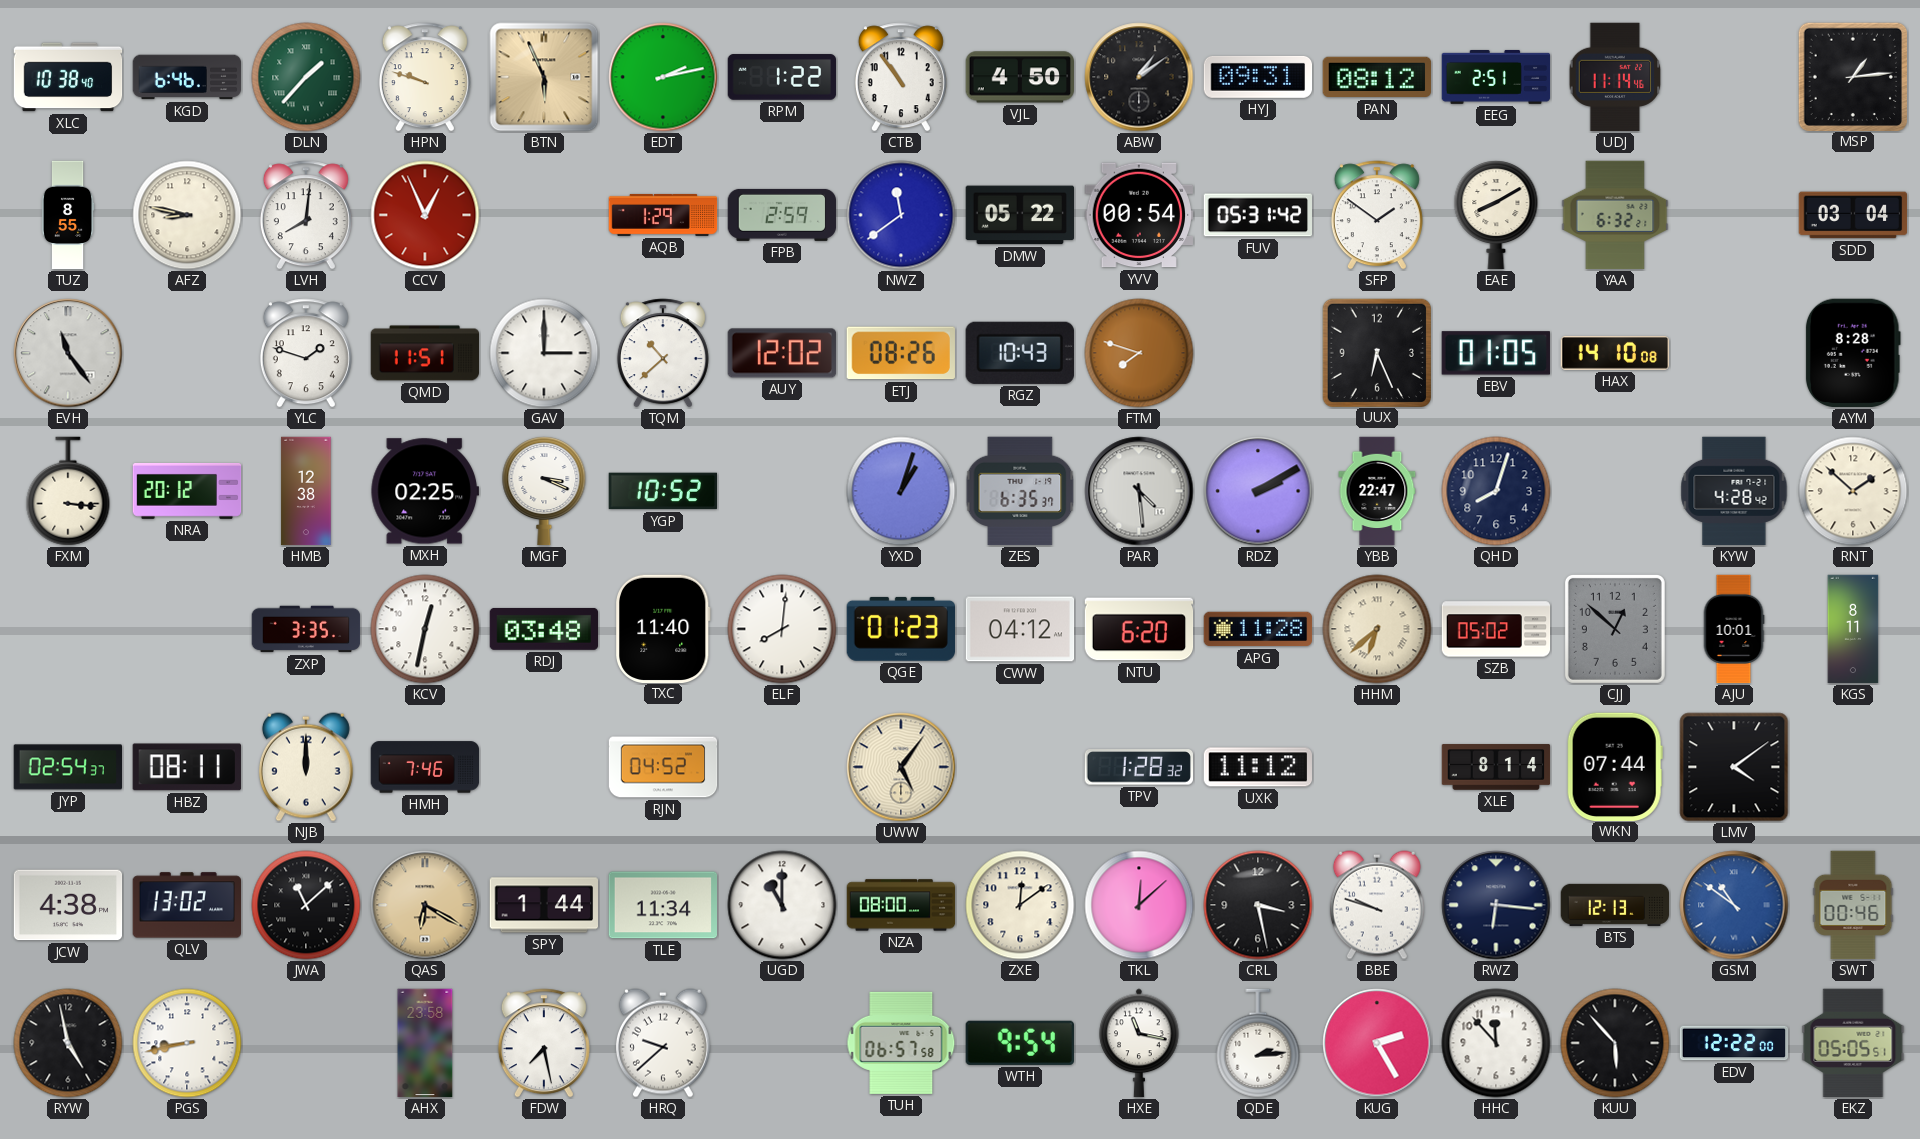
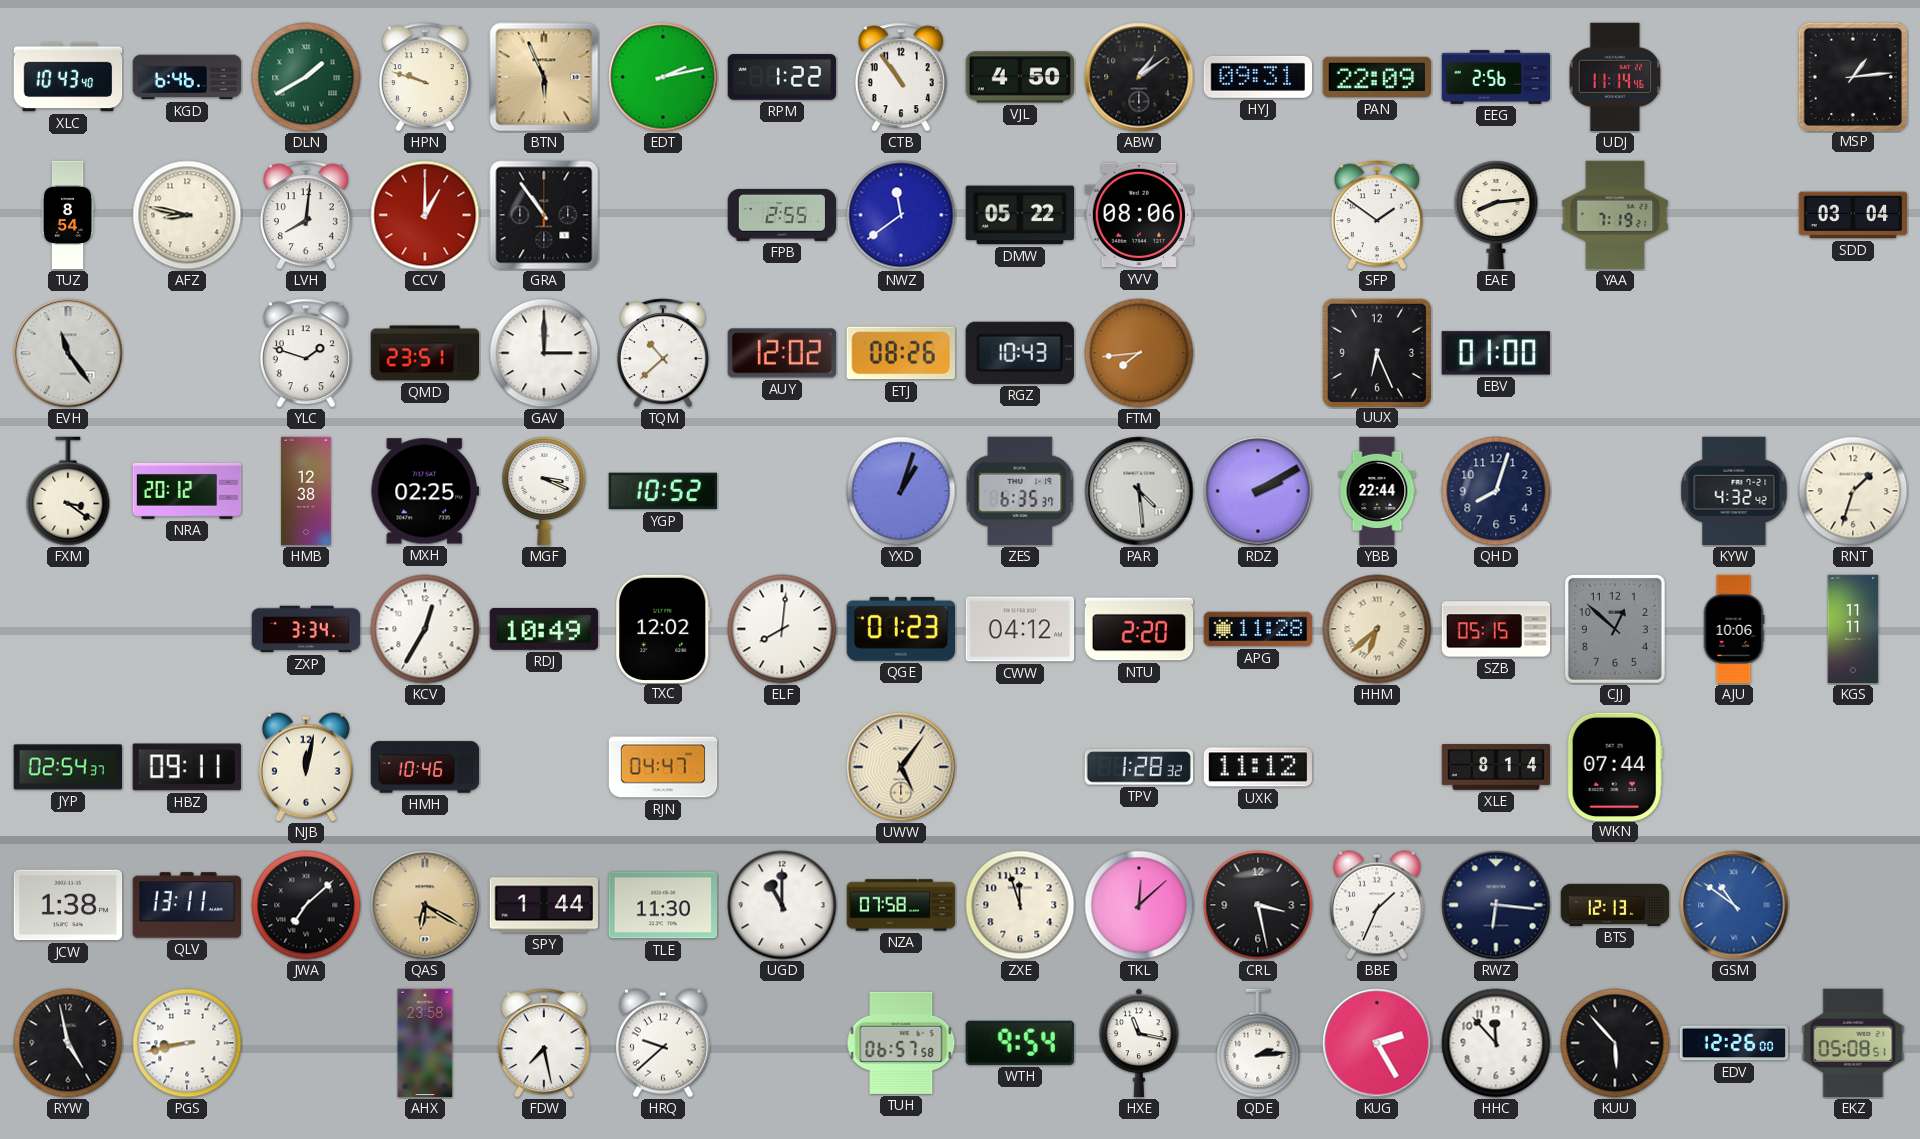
XLC: 10:38 -> 10:43 (68, 77)
DLN: 1:37 -> 1:40 (306, 77)
PAN: 08:12 -> 22:09 (1377, 77)
EEG: 2:51 -> 2:56 (1496, 77)
TUZ: 8:55 -> 8:54 (68, 215)
CCV: 12:56 -> 1:00 (425, 215)
GRA: none -> 10:54 (544, 215)
AQB: 1:29 -> none (663, 215)
FPB: 2:59 -> 2:55 (782, 215)
YVV: 00:54 -> 08:06 (1139, 215)
FUV: 05:31 -> none (1257, 215)
EAE: 8:10 -> 8:14 (1496, 216)
YAA: 6:32 -> 7:19 (1615, 215)
QMD: 11:51 -> 23:51 (425, 353)
FTM: 7:48 -> 7:44 (1139, 353)
EBV: 01:05 -> 01:00 (1496, 353)
HAX: 14:10 -> none (1615, 354)
AYM: 8:28 -> none (1853, 353)
FXM: 3:16 -> 3:21 (68, 491)
YBB: 22:47 -> 22:44 (1377, 491)
KYW: 4:28 -> 4:32 (1734, 491)
RNT: 1:52 -> 1:33 (1853, 491)
ZXP: 3:35 -> 3:34 (306, 629)
KCV: 12:32 -> 12:35 (425, 629)
RDJ: 03:48 -> 10:49 (544, 629)
TXC: 11:40 -> 12:02 (664, 628)
NTU: 6:20 -> 2:20 (1139, 629)
SZB: 05:02 -> 05:15 (1496, 629)
AJU: 10:01 -> 10:06 (1734, 629)
KGS: 8:11 -> 11:11 (1853, 629)
HBZ: 08:11 -> 09:11 (187, 767)
NJB: 12:00 -> 12:02 (306, 767)
HMH: 7:46 -> 10:46 (425, 767)
RJN: 04:52 -> 04:47 (663, 767)
LMV: 4:09 -> none (1734, 767)
JCW: 4:38 -> 1:38 (68, 905)
QLV: 13:02 -> 13:11 (186, 905)
JWA: 11:08 -> 7:08 (306, 905)
TLE: 11:34 -> 11:30 (662, 905)
NZA: 08:00 -> 07:58 (901, 905)
ZXE: 12:09 -> 11:57 (1020, 905)
BBE: 9:48 -> 1:34 (1377, 905)
SWT: 00:46 -> none (1853, 905)
EDV: 12:22 -> 12:26 (1734, 1043)
EKZ: 05:05 -> 05:08 (1853, 1043)
